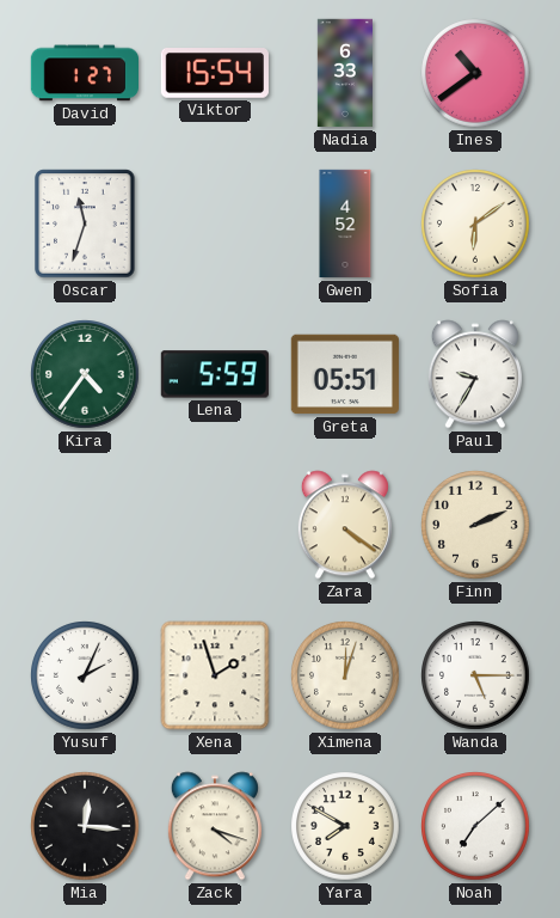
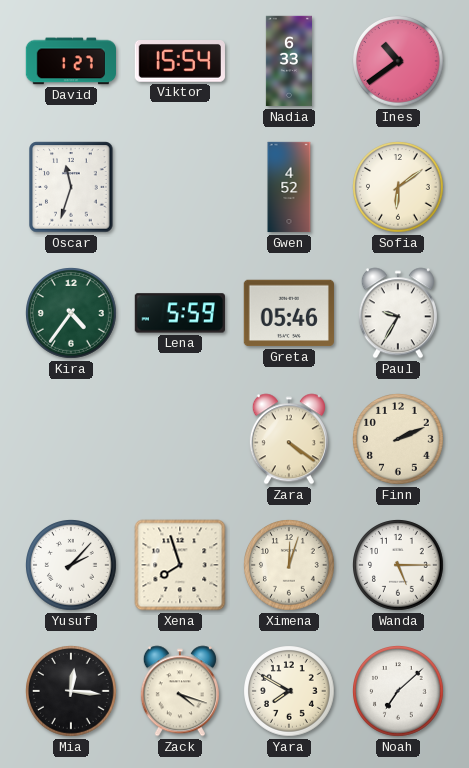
Greta: 05:51 -> 05:46 (289, 313)
Yusuf: 2:04 -> 2:07 (72, 566)
Xena: 1:57 -> 7:57 (180, 565)
